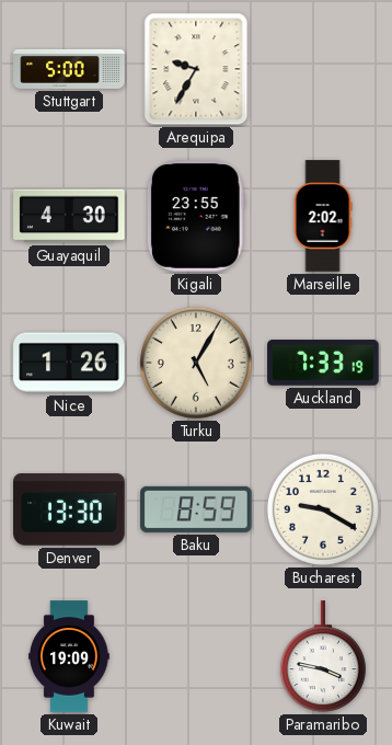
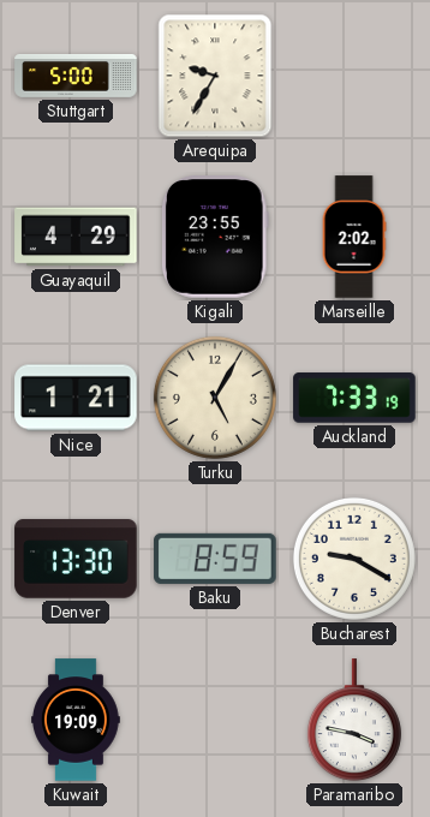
Guayaquil: 4:30 -> 4:29 (76, 237)
Nice: 1:26 -> 1:21 (76, 398)
